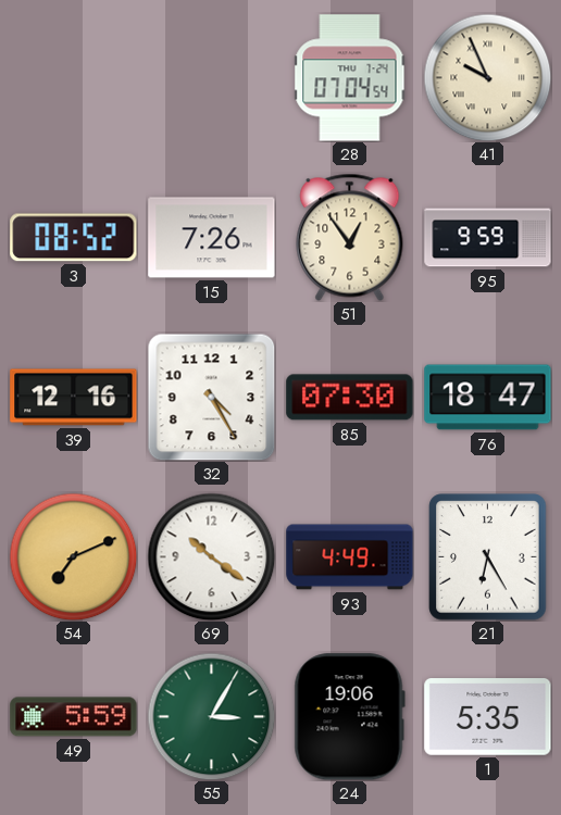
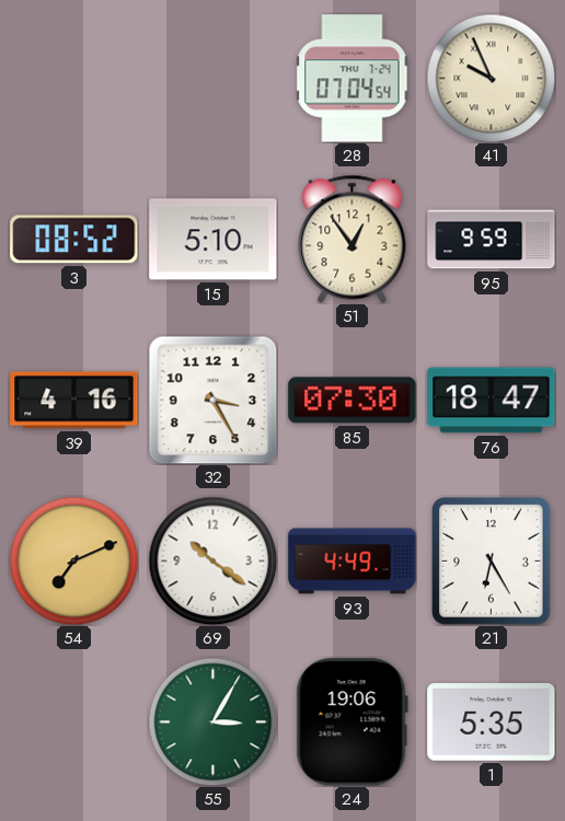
15: 7:26 -> 5:10 (214, 240)
39: 12:16 -> 4:16 (74, 401)
32: 4:25 -> 3:25 (212, 400)
49: 5:59 -> none (74, 717)
